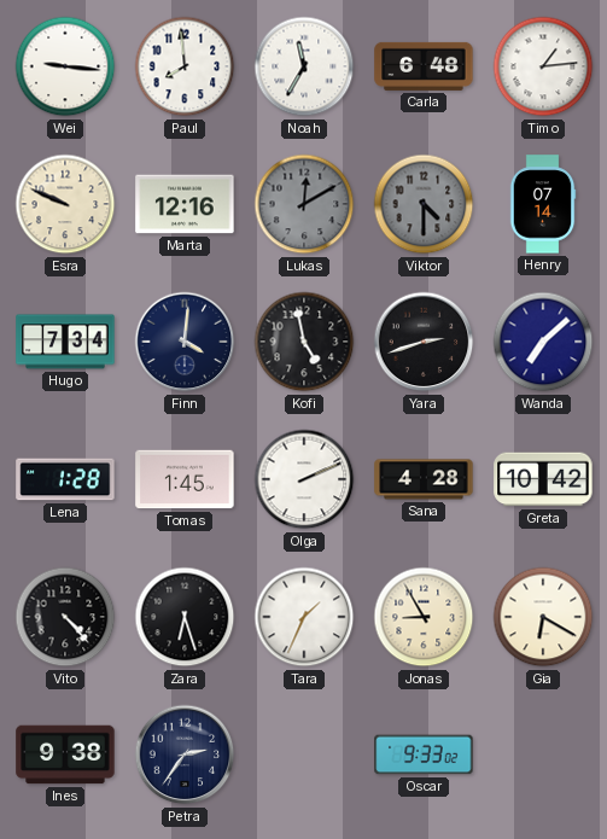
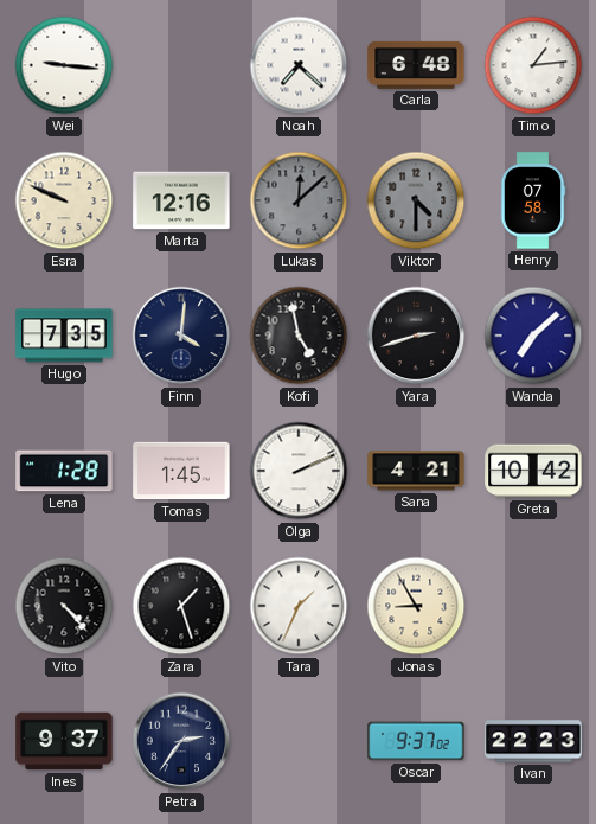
Paul: 7:59 -> none (185, 66)
Noah: 11:35 -> 7:22 (299, 65)
Lukas: 12:10 -> 12:08 (299, 200)
Henry: 07:14 -> 07:58 (533, 200)
Hugo: 7:34 -> 7:35 (64, 336)
Sana: 4:28 -> 4:21 (416, 471)
Zara: 6:27 -> 1:27 (181, 606)
Gia: 6:20 -> none (543, 617)
Ines: 9:38 -> 9:37 (64, 741)
Oscar: 9:33 -> 9:37 (416, 741)
Ivan: none -> 22:23 (533, 741)
